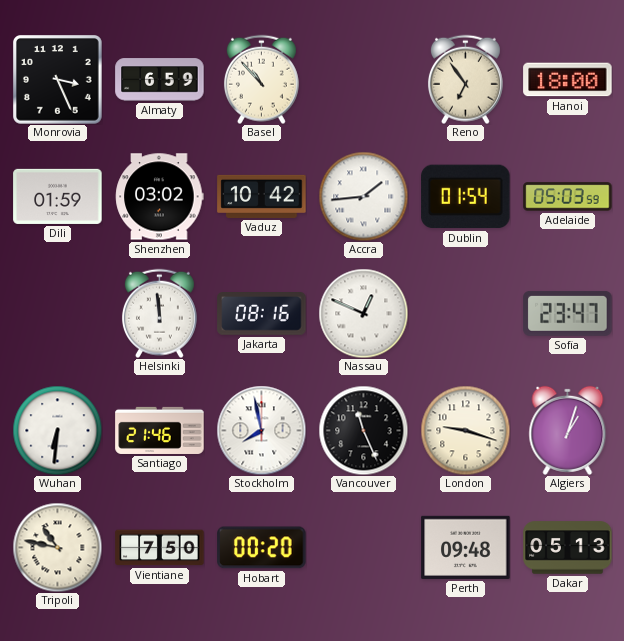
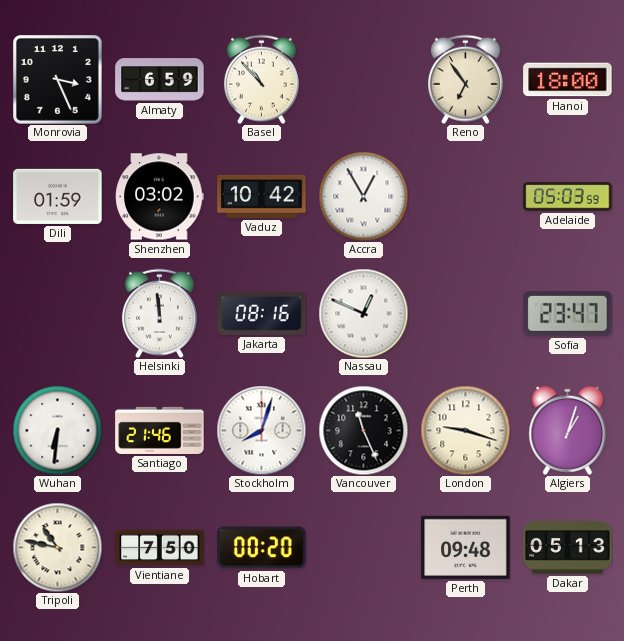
Accra: 1:44 -> 12:55 (363, 196)
Dublin: 01:54 -> none (466, 197)
Stockholm: 7:58 -> 8:03 (261, 430)
